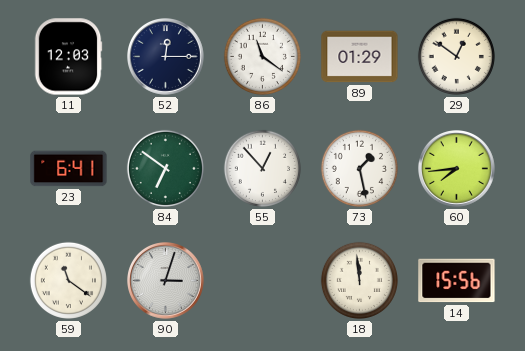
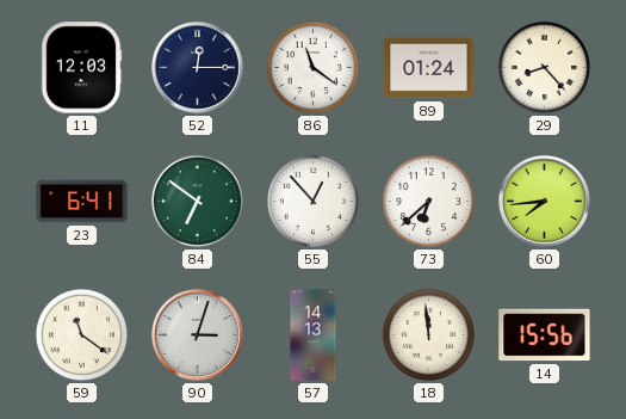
89: 01:29 -> 01:24 (429, 68)
29: 12:51 -> 8:23 (544, 67)
73: 1:28 -> 6:38 (428, 201)
57: none -> 14:13 (314, 335)
